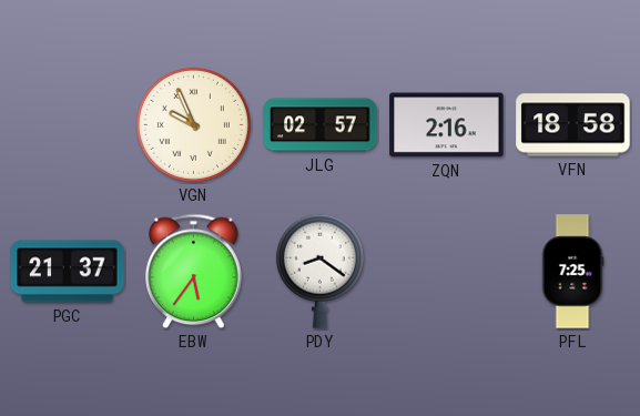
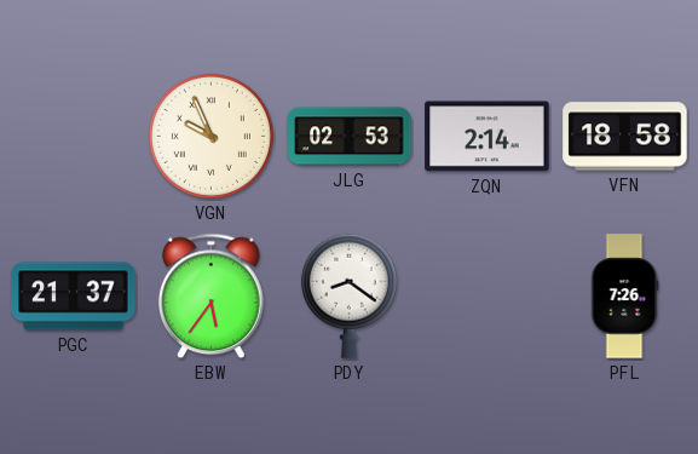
JLG: 02:57 -> 02:53 (350, 137)
ZQN: 2:16 -> 2:14 (488, 137)
PFL: 7:25 -> 7:26 (624, 297)
